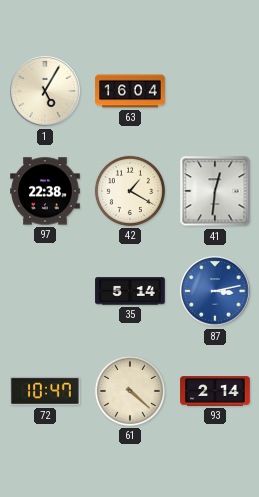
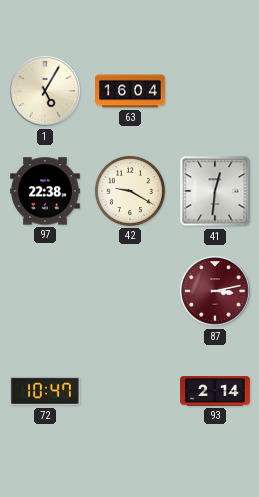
42: 1:20 -> 9:20 (130, 191)
35: 5:14 -> none (130, 291)
87 dial: blue -> burgundy (215, 291)
61: 4:22 -> none (130, 391)
